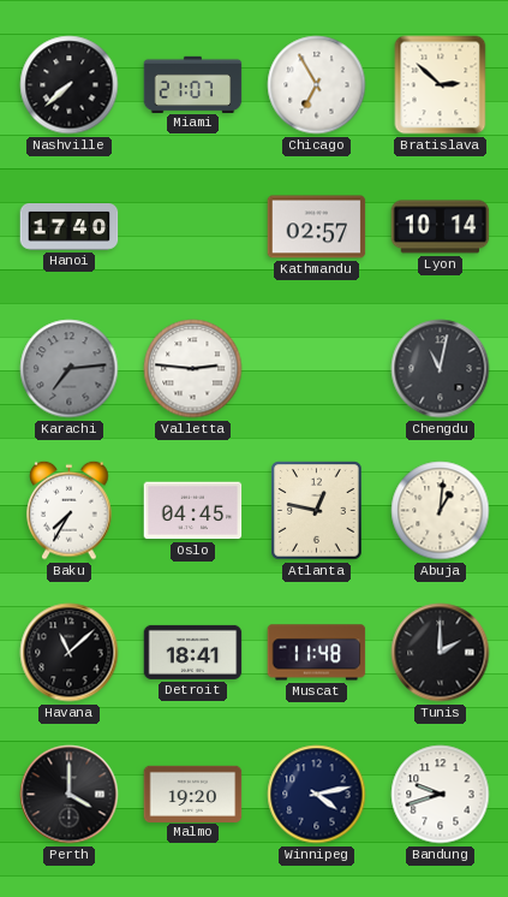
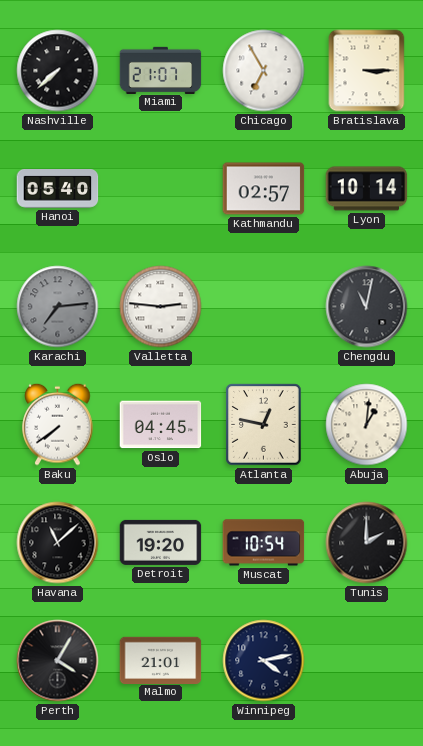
Bratislava: 2:52 -> 3:15 (367, 71)
Hanoi: 17:40 -> 05:40 (58, 189)
Baku: 7:35 -> 7:39 (58, 424)
Detroit: 18:41 -> 19:20 (161, 542)
Muscat: 11:48 -> 10:54 (264, 543)
Perth: 4:00 -> 4:05 (58, 661)
Malmo: 19:20 -> 21:01 (161, 660)
Bandung: 9:42 -> none (441, 795)
